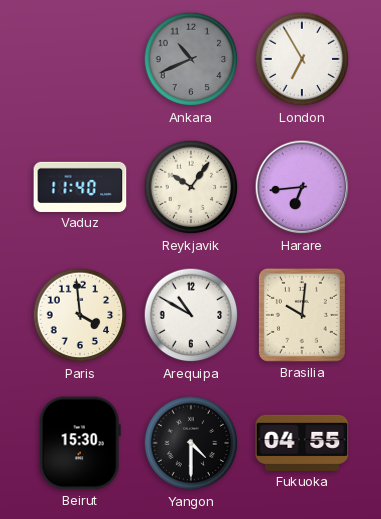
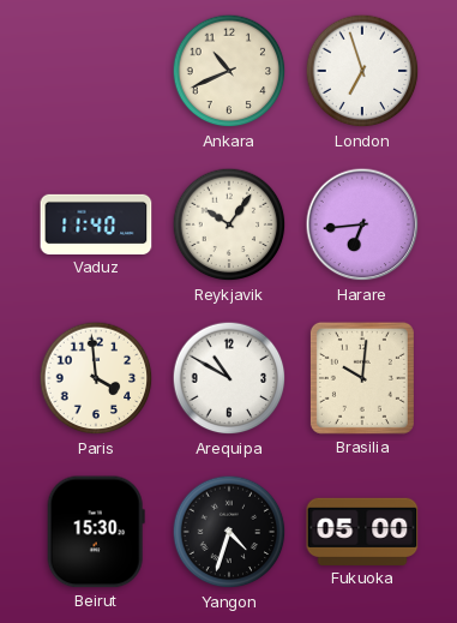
Ankara dial: grey -> cream (229, 71)
London: 6:55 -> 6:57 (362, 71)
Yangon: 4:30 -> 4:33 (229, 532)
Fukuoka: 04:55 -> 05:00 (362, 532)
